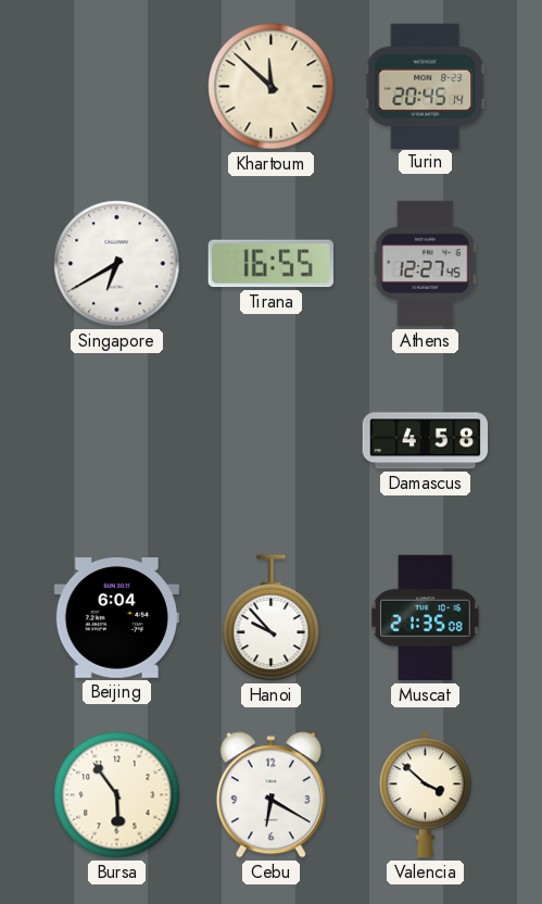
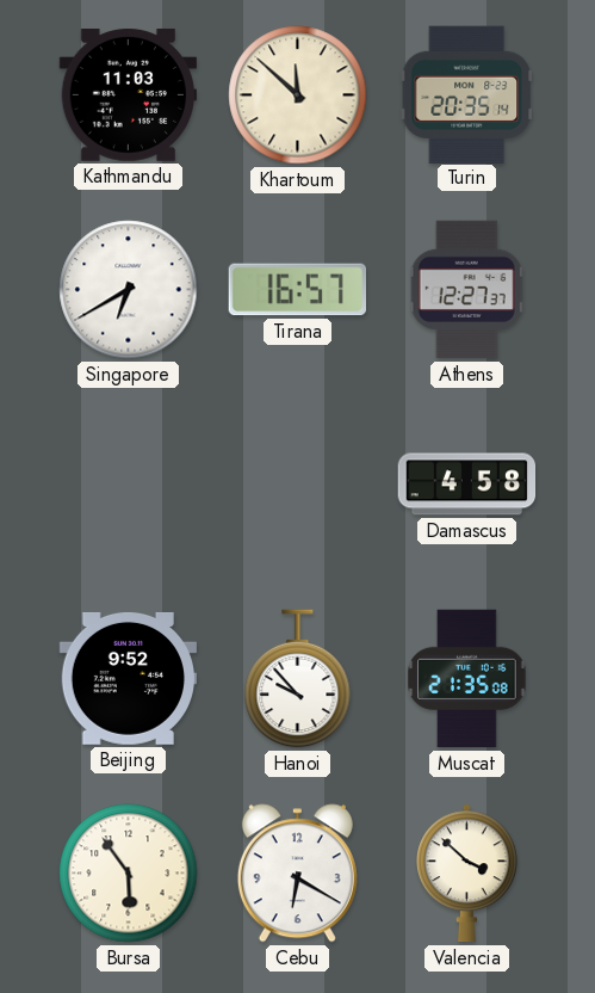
Kathmandu: none -> 11:03 (128, 94)
Turin: 20:45 -> 20:35 (466, 94)
Tirana: 16:55 -> 16:57 (297, 290)
Athens: 12:27:45 -> 12:27:37 (467, 290)
Beijing: 6:04 -> 9:52 (128, 678)
